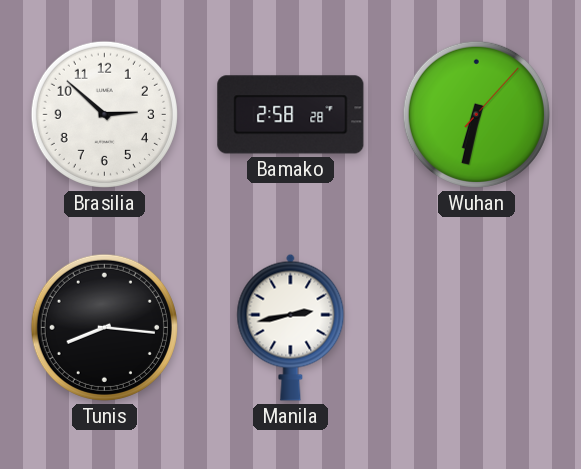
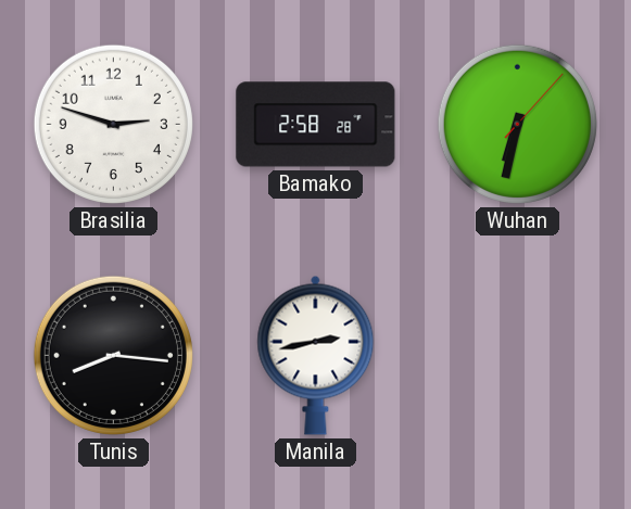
Brasilia: 2:52 -> 2:48 (113, 124)
